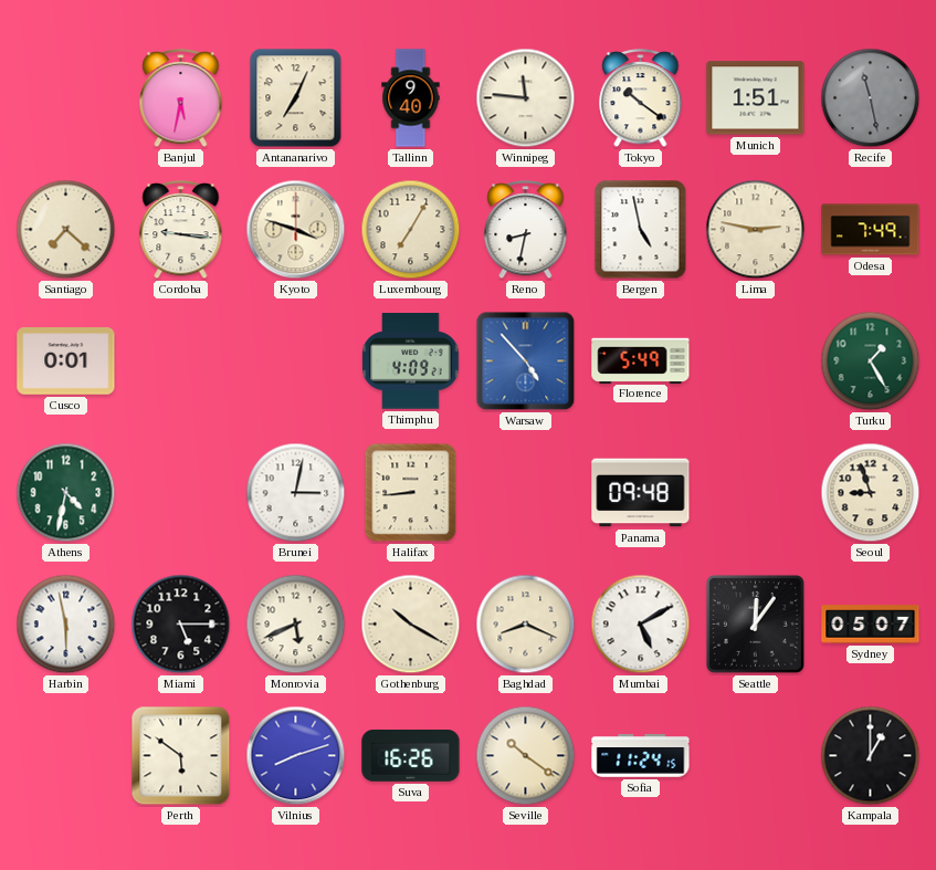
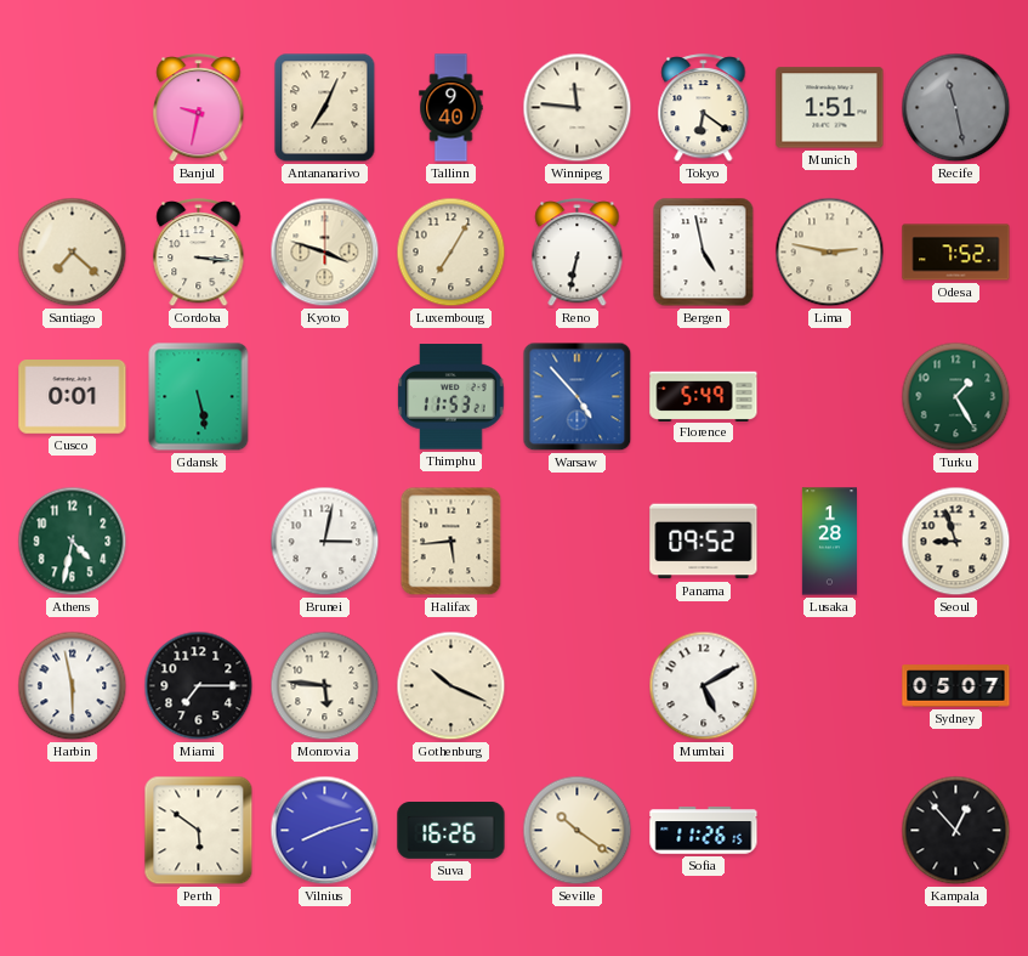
Banjul: 5:32 -> 9:32 (199, 108)
Tokyo: 10:21 -> 6:21 (704, 108)
Cordoba: 9:16 -> 3:16 (199, 253)
Reno: 8:32 -> 6:32 (578, 253)
Odesa: 7:49 -> 7:52 (956, 253)
Gdansk: none -> 5:28 (199, 397)
Thimphu: 4:09 -> 11:53 (451, 397)
Halifax: 8:44 -> 5:44 (451, 542)
Panama: 09:48 -> 09:52 (704, 542)
Lusaka: none -> 1:28 (829, 542)
Miami: 5:15 -> 7:15 (199, 686)
Monrovia: 5:41 -> 5:46 (325, 686)
Gothenburg: 10:20 -> 10:19 (451, 686)
Baghdad: 8:19 -> none (526, 625)
Seattle: 12:06 -> none (755, 623)
Sofia: 11:24 -> 11:26 (704, 831)
Kampala: 1:00 -> 12:53 (956, 831)
